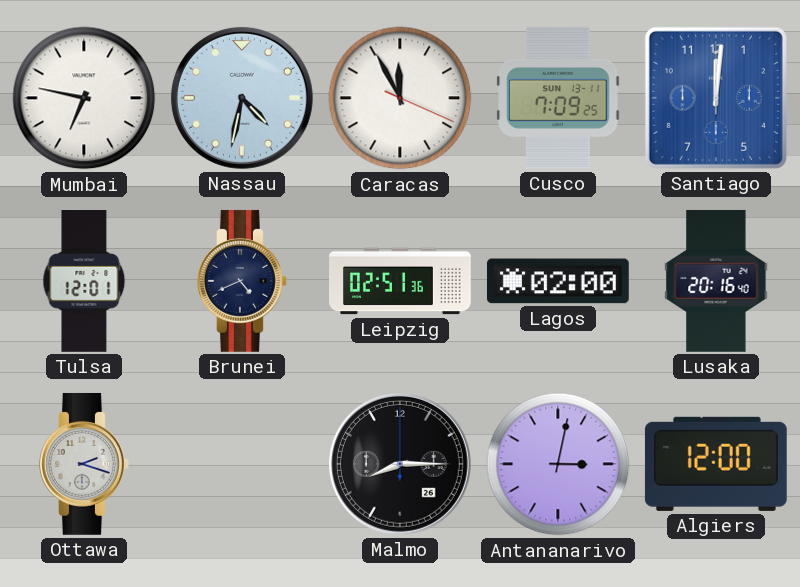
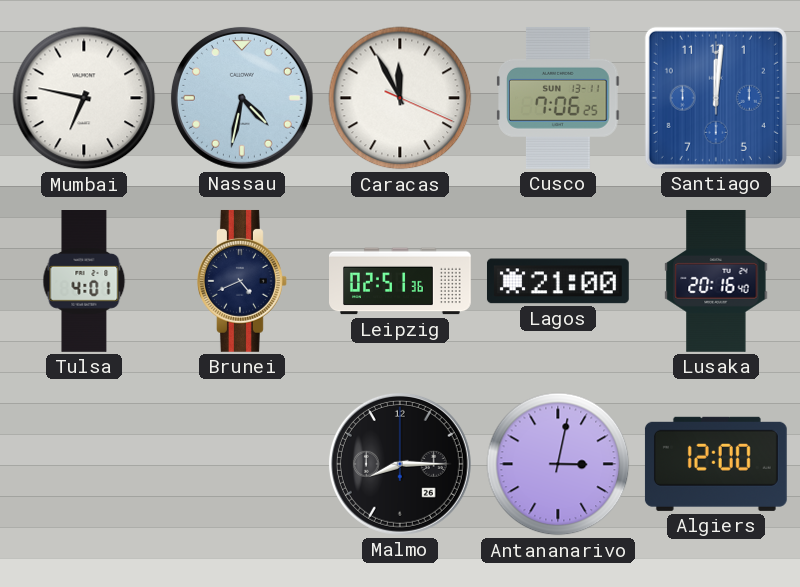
Cusco: 7:09 -> 7:06 (558, 98)
Tulsa: 12:01 -> 4:01 (84, 282)
Lagos: 02:00 -> 21:00 (558, 281)
Ottawa: 2:18 -> none (85, 464)
